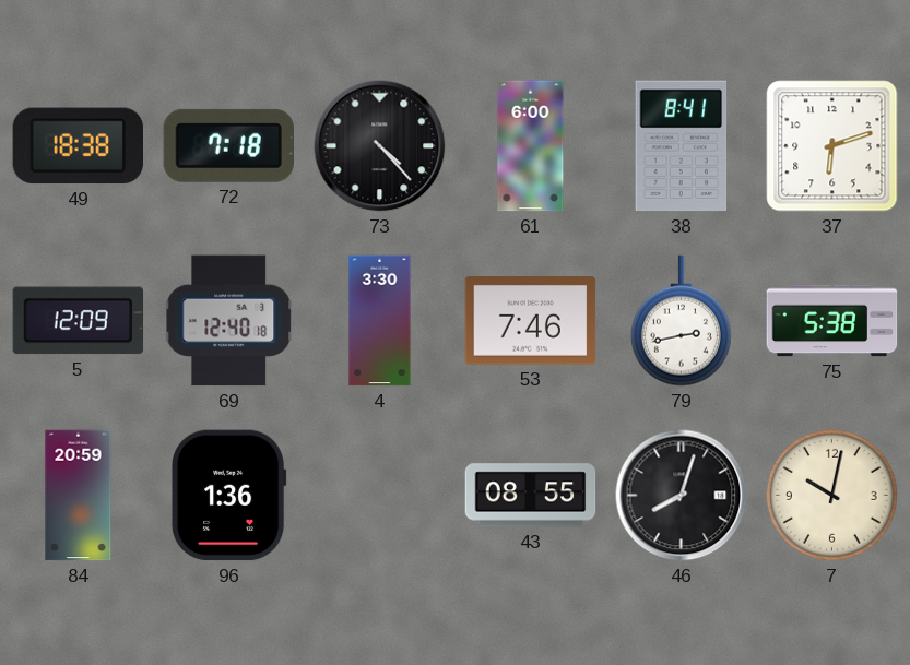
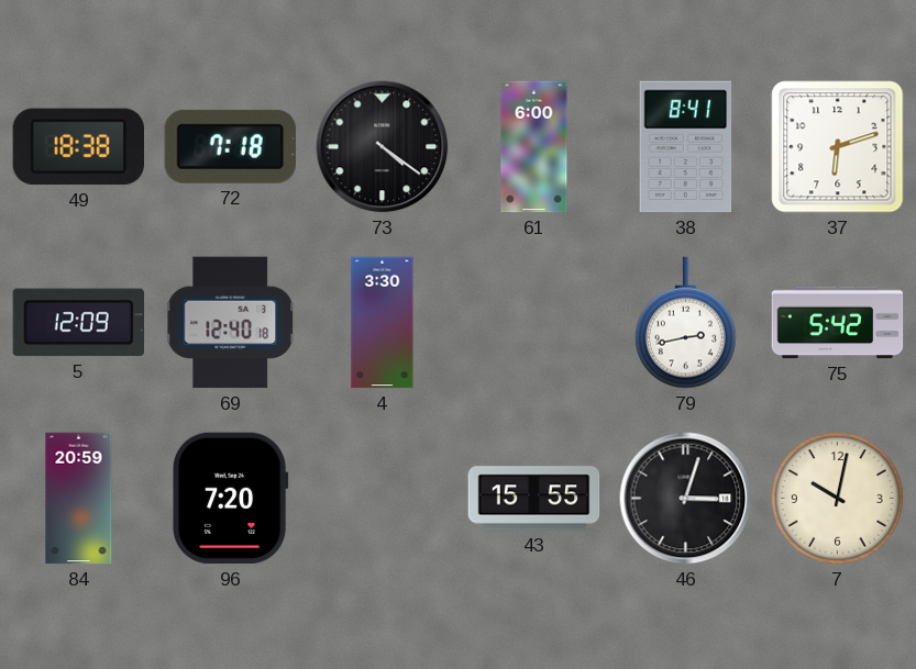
73: 4:23 -> 4:21 (383, 147)
53: 7:46 -> none (531, 321)
75: 5:38 -> 5:42 (838, 323)
96: 1:36 -> 7:20 (231, 499)
43: 08:55 -> 15:55 (534, 499)
46: 8:03 -> 3:03 (686, 499)
